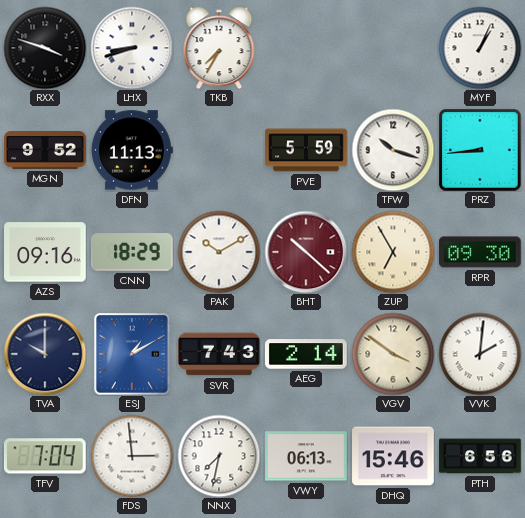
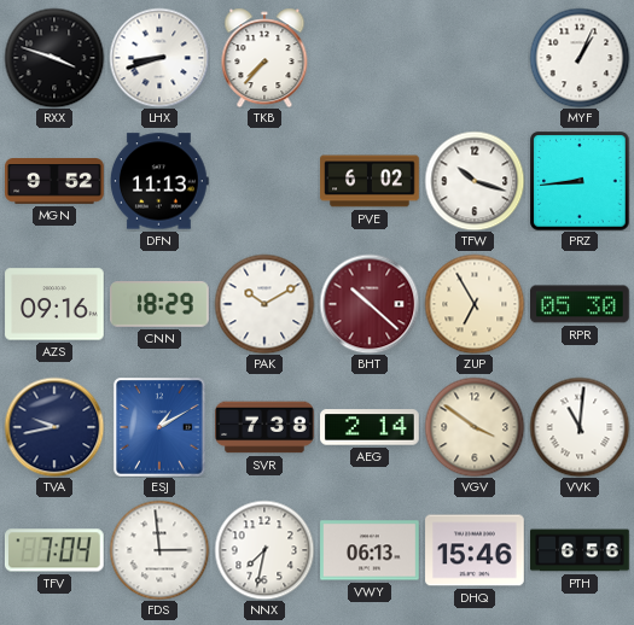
TKB: 7:35 -> 7:37 (264, 58)
PVE: 5:59 -> 6:02 (370, 181)
RPR: 09:30 -> 05:30 (580, 304)
TVA: 10:00 -> 9:43 (54, 427)
SVR: 7:43 -> 7:38 (264, 427)
VVK: 2:01 -> 11:01 (580, 427)
